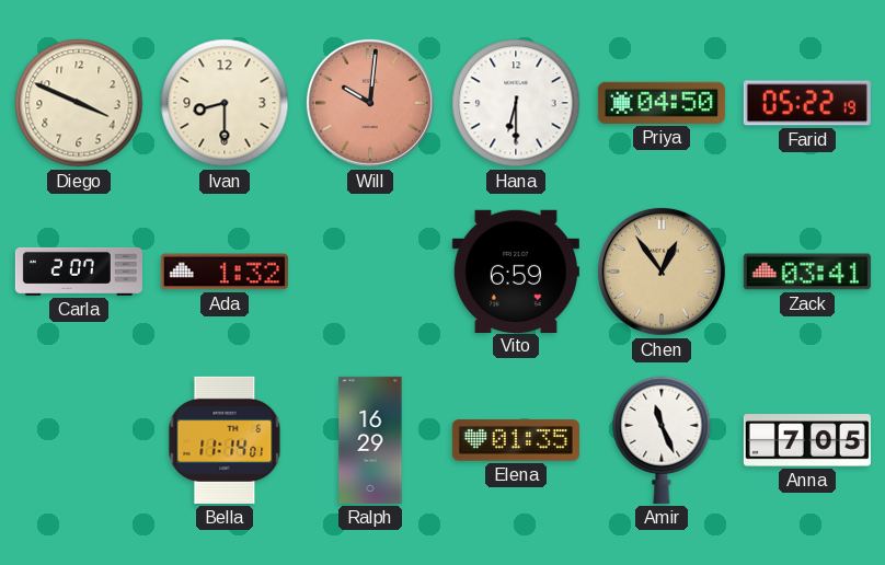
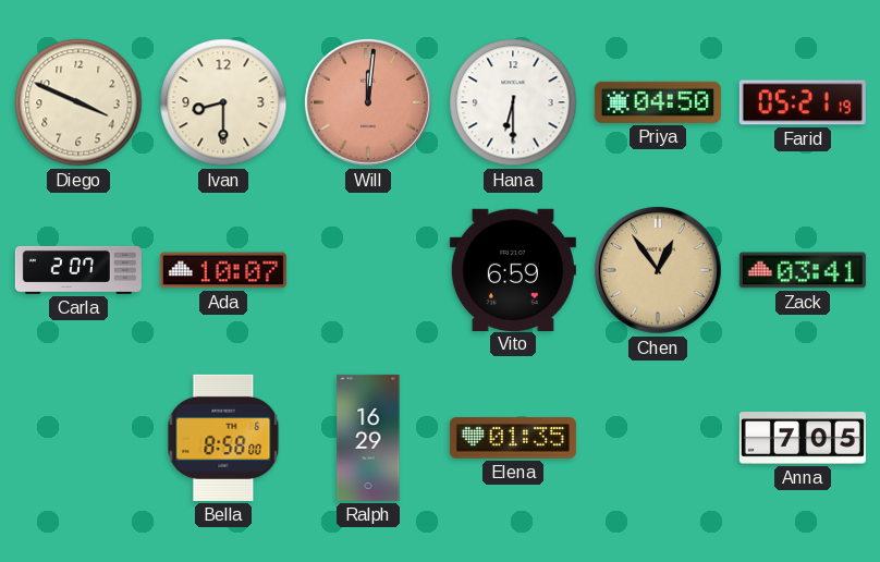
Will: 10:01 -> 12:01 (368, 102)
Farid: 05:22 -> 05:21 (803, 102)
Ada: 1:32 -> 10:07 (223, 270)
Bella: 11:14 -> 8:58 (223, 438)
Amir: 11:26 -> none (662, 440)
